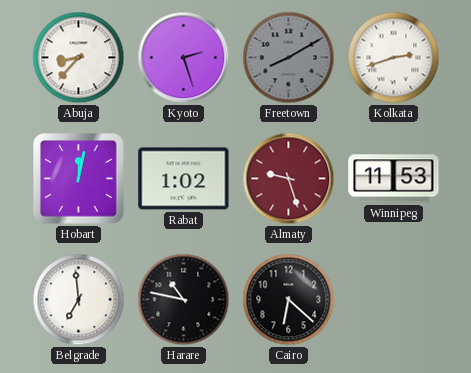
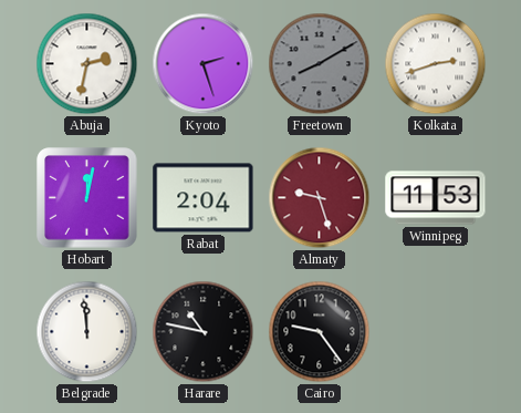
Abuja: 8:37 -> 2:32 (87, 64)
Rabat: 1:02 -> 2:04 (204, 198)
Belgrade: 6:59 -> 11:59 (87, 332)
Cairo: 6:22 -> 9:24 (320, 332)
